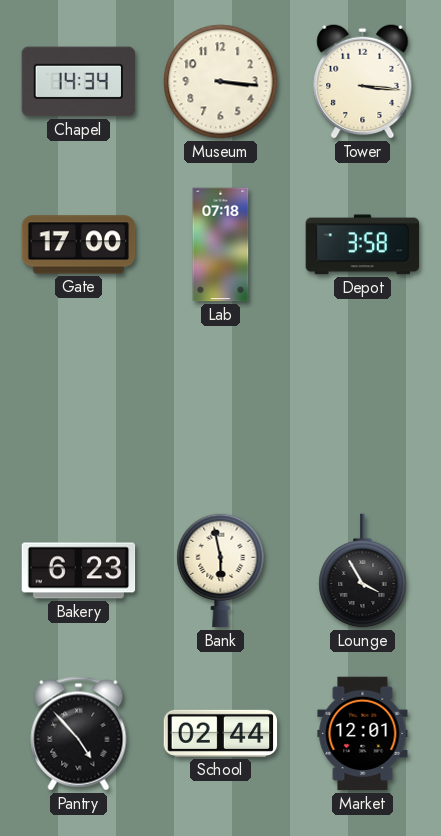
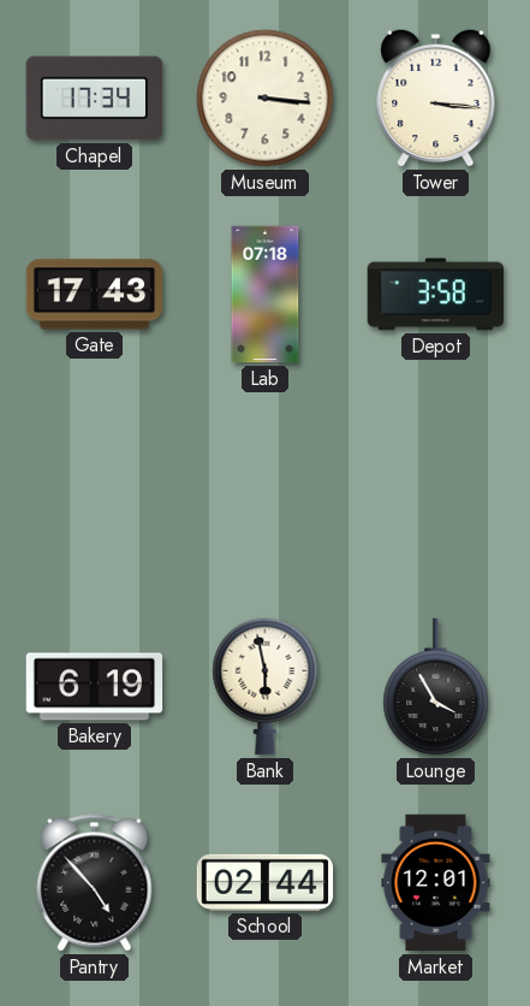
Chapel: 14:34 -> 17:34 (95, 99)
Gate: 17:00 -> 17:43 (95, 295)
Bakery: 6:23 -> 6:19 (95, 687)
